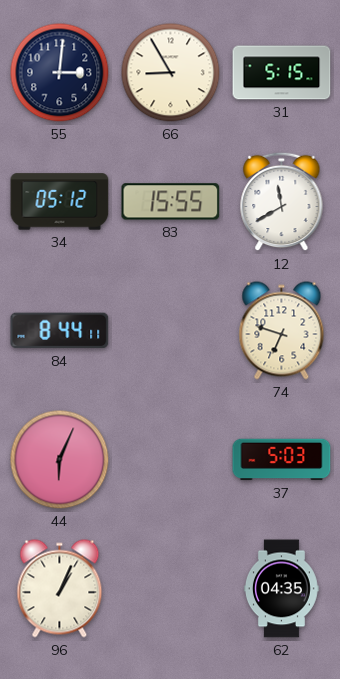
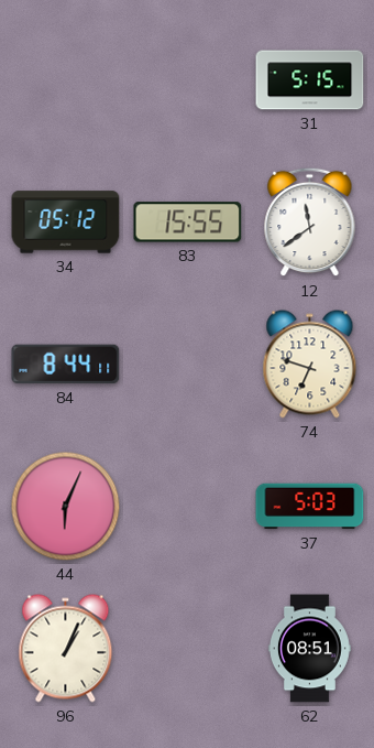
55: 3:01 -> none (60, 73)
66: 8:55 -> none (171, 73)
12: 11:40 -> 11:39 (310, 223)
62: 04:35 -> 08:51 (309, 649)
